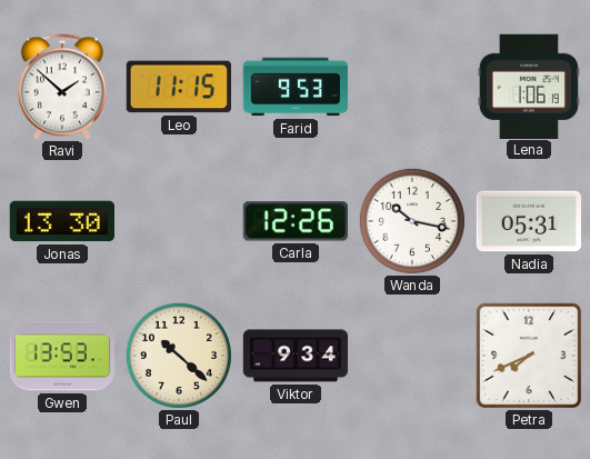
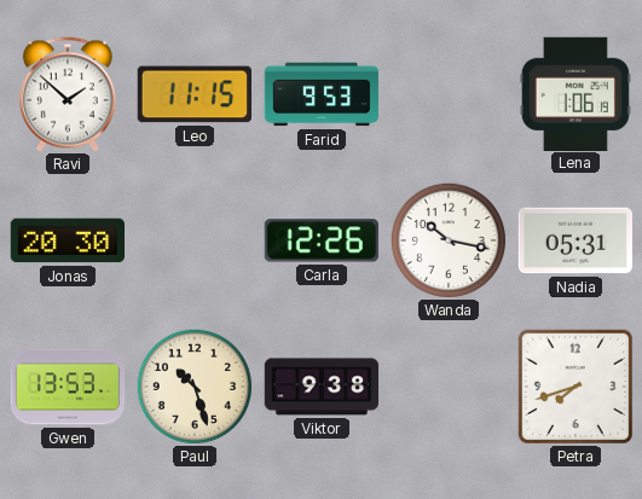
Jonas: 13:30 -> 20:30 (66, 240)
Paul: 10:22 -> 10:27 (195, 387)
Viktor: 9:34 -> 9:38 (322, 387)
Petra: 7:41 -> 7:42 (574, 385)
